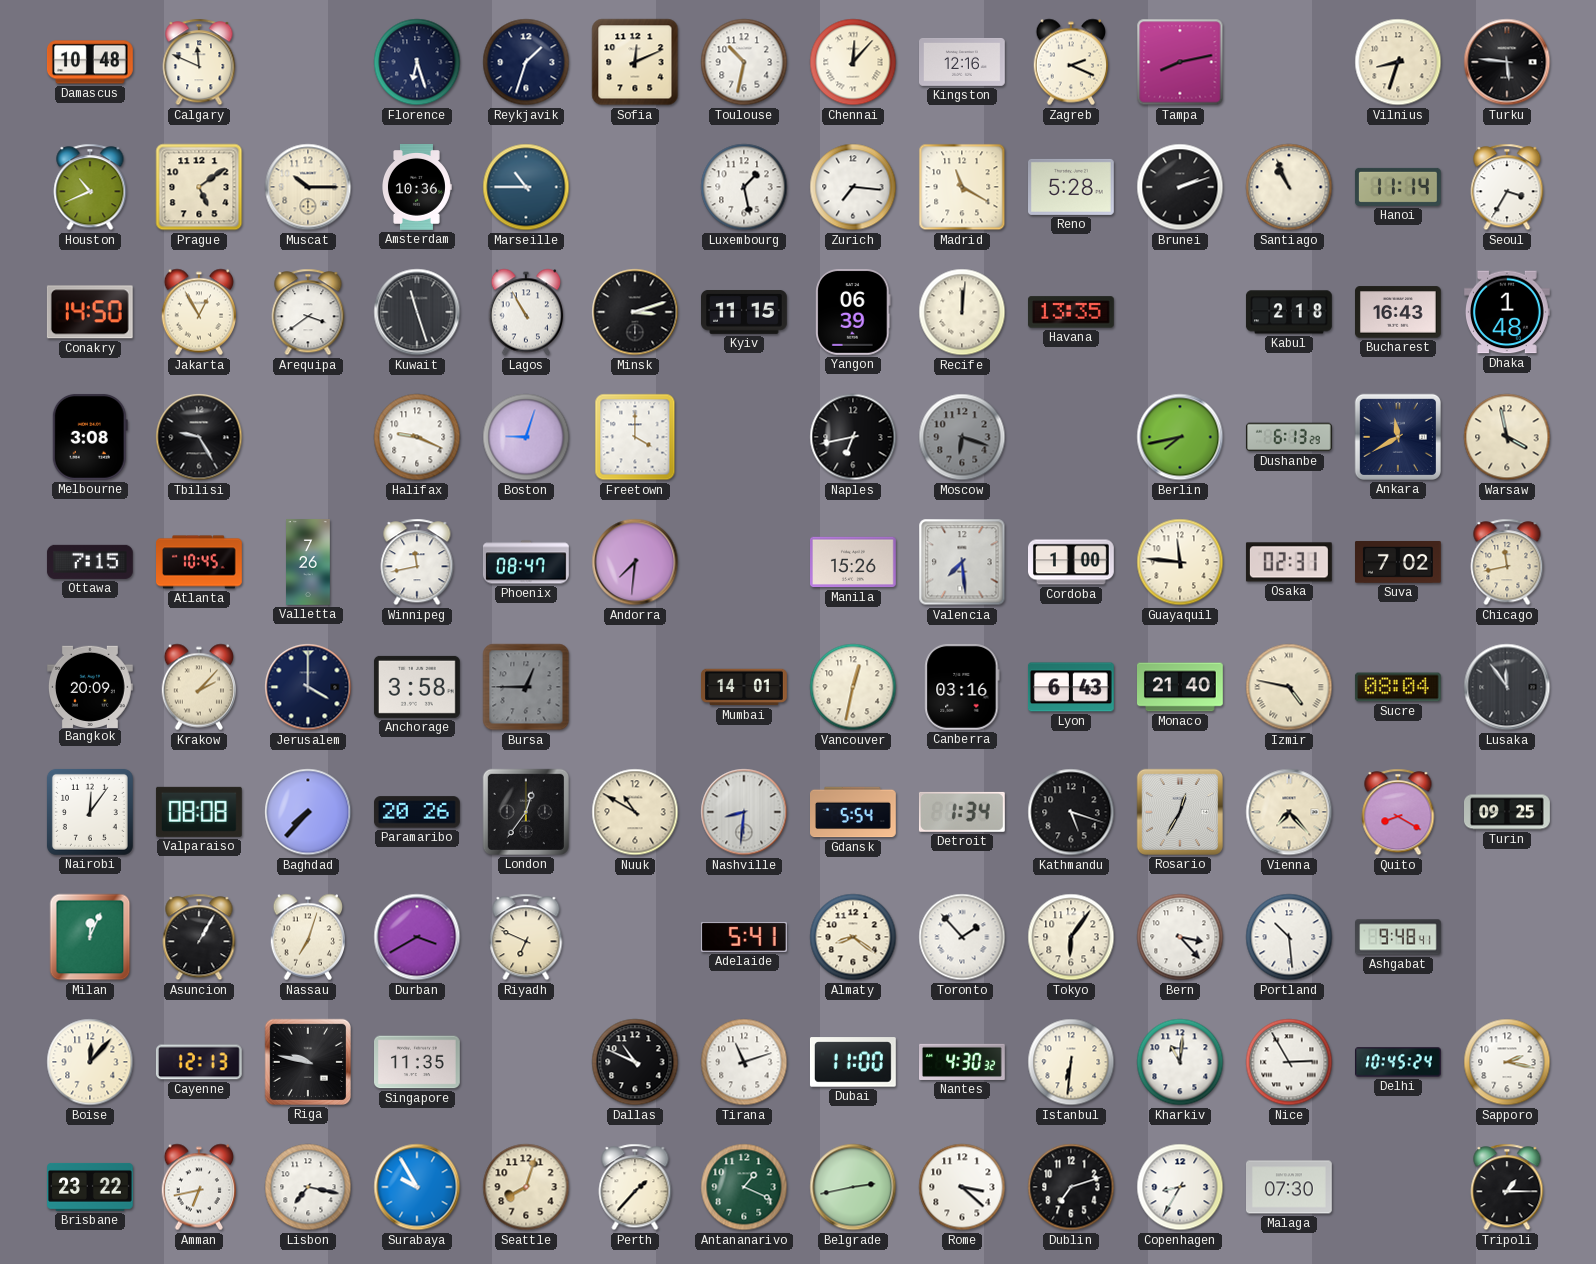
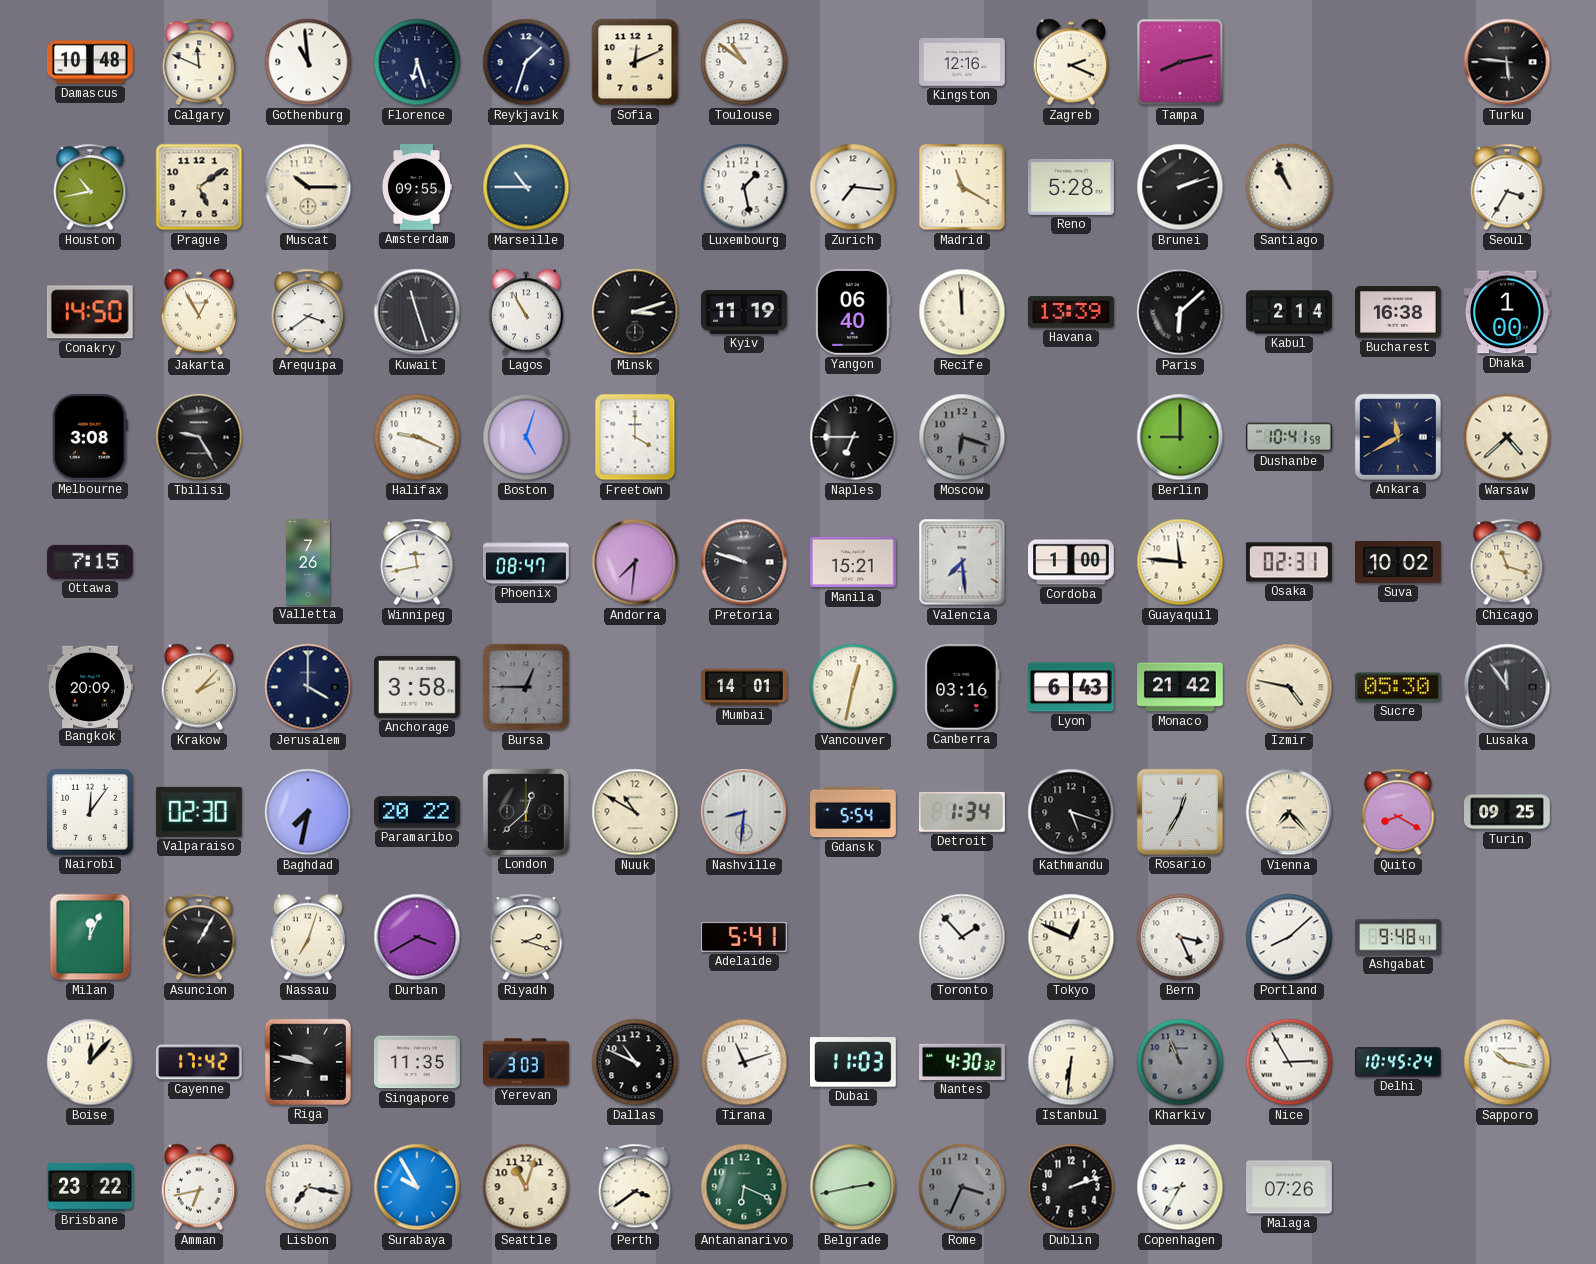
Gothenburg: none -> 10:59 (308, 62)
Toulouse: 10:32 -> 10:51 (744, 62)
Chennai: 12:07 -> none (853, 62)
Vilnius: 8:33 -> none (1398, 62)
Houston: 10:41 -> 10:43 (90, 187)
Amsterdam: 10:36 -> 09:55 (417, 188)
Hanoi: 11:14 -> none (1398, 187)
Kyiv: 11:15 -> 11:19 (745, 313)
Yangon: 06:39 -> 06:40 (853, 312)
Recife: 12:01 -> 11:59 (962, 312)
Havana: 13:35 -> 13:39 (1072, 312)
Paris: none -> 6:08 (1180, 312)
Kabul: 2:18 -> 2:14 (1289, 312)
Bucharest: 16:43 -> 16:38 (1399, 312)
Dhaka: 1:48 -> 1:00 (1507, 312)
Boston: 9:03 -> 5:03 (526, 437)
Naples: 6:43 -> 6:45 (853, 437)
Berlin: 7:43 -> 9:00 (1180, 437)
Dushanbe: 6:13 -> 10:41 (1289, 437)
Warsaw: 3:58 -> 4:38 (1507, 437)
Atlanta: 10:45 -> none (200, 562)
Pretoria: none -> 9:48 (744, 562)
Manila: 15:26 -> 15:21 (854, 562)
Suva: 7:02 -> 10:02 (1399, 563)
Chicago: 11:43 -> 11:18 (1507, 562)
Monaco: 21:40 -> 21:42 (1181, 687)
Sucre: 08:04 -> 05:30 (1398, 687)
Valparaiso: 08:08 -> 02:30 (199, 812)
Baghdad: 7:37 -> 7:32 (308, 812)
Paramaribo: 20:26 -> 20:22 (418, 812)
London: 12:36 -> 12:38 (526, 812)
Riyadh: 6:49 -> 2:18 (526, 937)
Almaty: 8:21 -> none (853, 937)
Tokyo: 6:06 -> 12:49 (1071, 937)
Bern: 3:23 -> 3:26 (1180, 937)
Portland: 10:29 -> 8:08 (1289, 937)
Cayenne: 12:13 -> 17:42 (199, 1062)
Yerevan: none -> 3:03 (527, 1062)
Dubai: 11:00 -> 11:03 (853, 1062)
Kharkiv: 11:01 -> 10:56 (1180, 1062)
Kharkiv dial: white -> grey (1180, 1062)
Sapporo: 2:17 -> 10:17 (1507, 1062)
Seattle: 8:03 -> 11:03 (526, 1187)
Perth: 1:37 -> 3:39 (635, 1187)
Antananarivo: 1:19 -> 6:19 (744, 1187)
Rome: 3:22 -> 3:34 (962, 1187)
Rome dial: white -> grey (962, 1187)
Dublin: 7:12 -> 2:12 (1071, 1187)
Malaga: 07:30 -> 07:26 (1290, 1187)
Tripoli: 1:15 -> none (1507, 1187)
